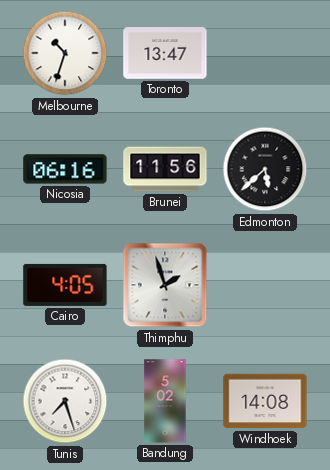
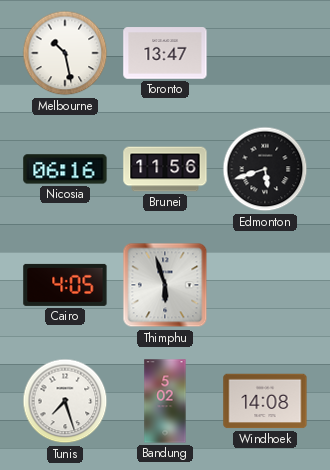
Melbourne: 10:33 -> 10:28 (65, 53)
Edmonton: 5:38 -> 5:42 (265, 169)
Thimphu: 1:57 -> 5:57 (165, 285)
